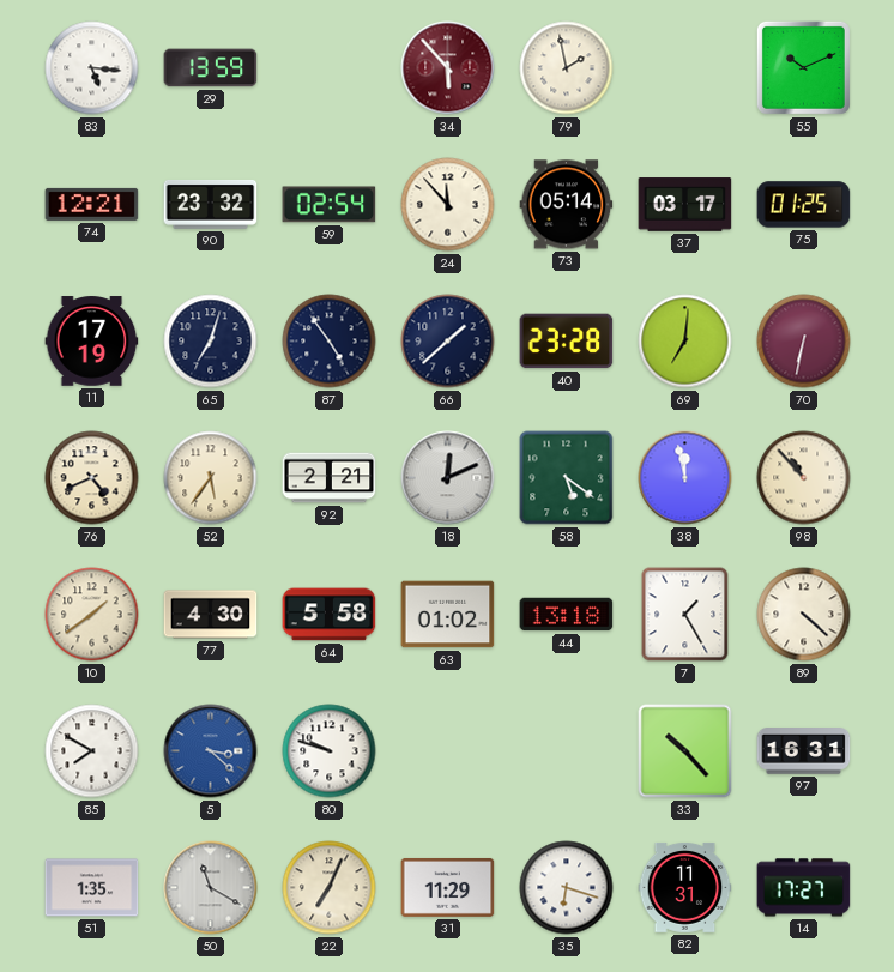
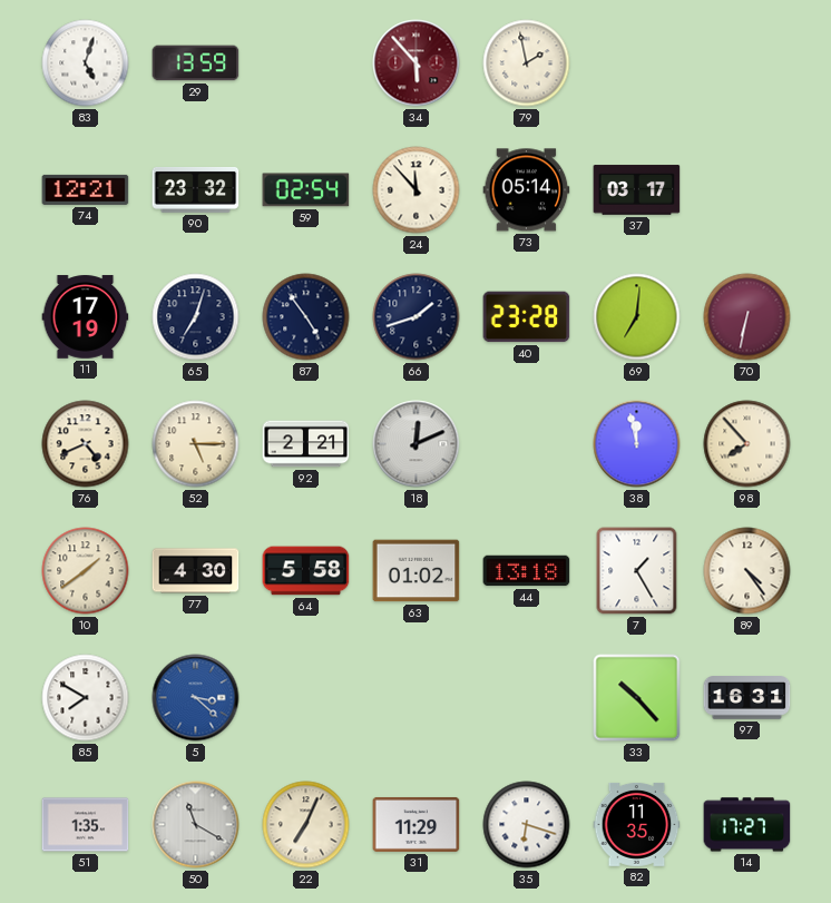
83: 5:16 -> 5:03 (86, 63)
55: 10:11 -> none (803, 67)
75: 01:25 -> none (804, 205)
66: 1:38 -> 1:42 (417, 317)
52: 5:36 -> 5:15 (196, 444)
58: 5:21 -> none (567, 478)
98: 10:53 -> 7:53 (747, 444)
89: 4:22 -> 4:24 (747, 571)
80: 9:48 -> none (330, 751)
82: 11:31 -> 11:35 (637, 824)
